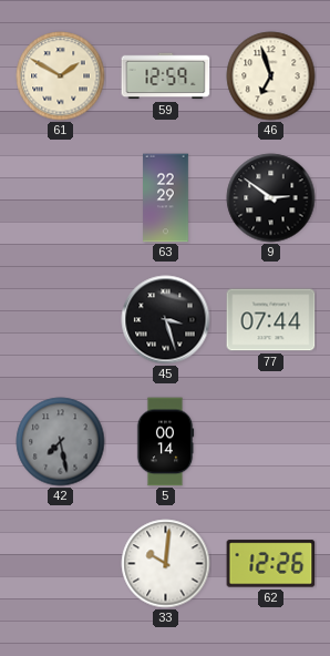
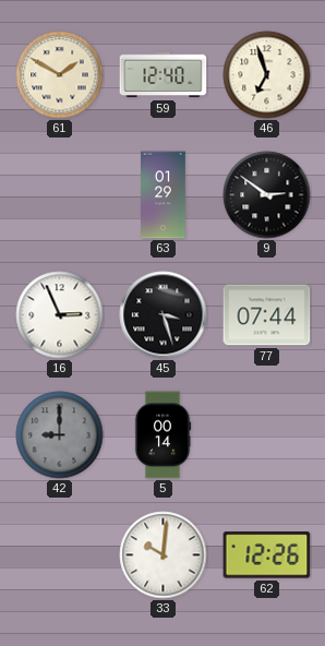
59: 12:59 -> 12:40 (164, 75)
63: 22:29 -> 01:29 (164, 195)
16: none -> 2:56 (60, 315)
42: 7:28 -> 9:00 (60, 435)
